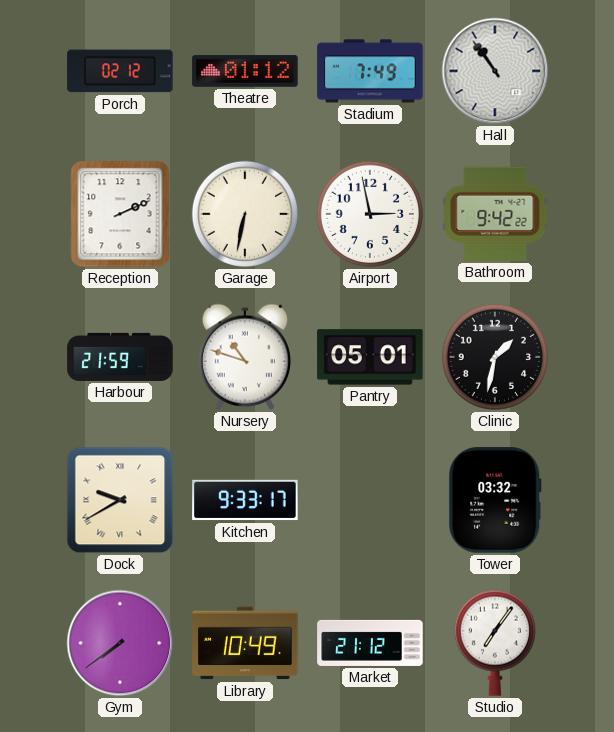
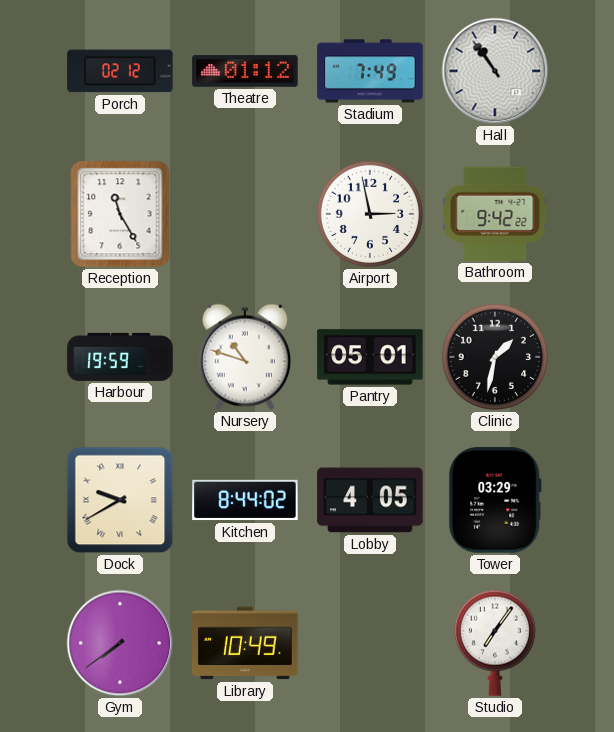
Reception: 2:11 -> 11:25 (120, 214)
Garage: 6:32 -> none (245, 214)
Harbour: 21:59 -> 19:59 (120, 357)
Kitchen: 9:33 -> 8:44 (245, 500)
Lobby: none -> 4:05 (370, 500)
Tower: 03:32 -> 03:29 (495, 500)
Market: 21:12 -> none (370, 643)
